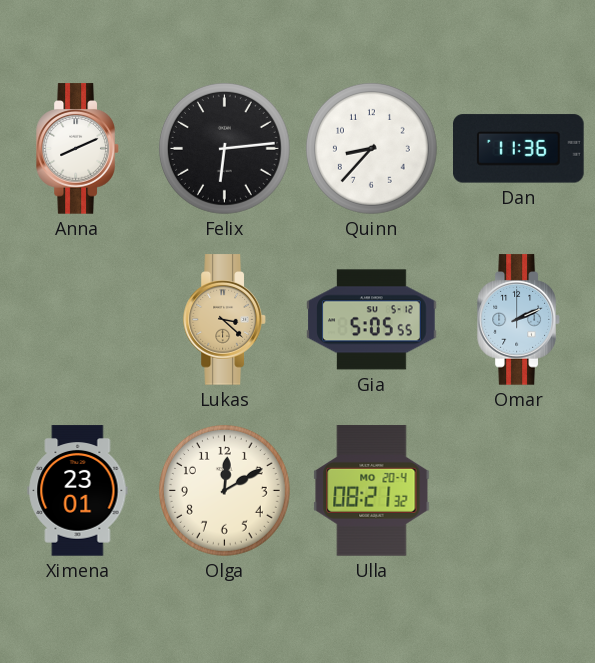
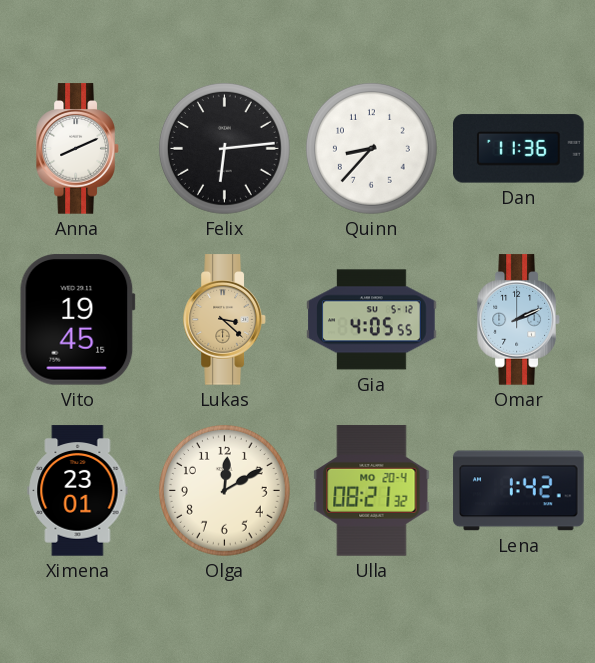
Vito: none -> 19:45 (77, 320)
Gia: 5:05 -> 4:05 (372, 320)
Lena: none -> 1:42 (519, 491)
